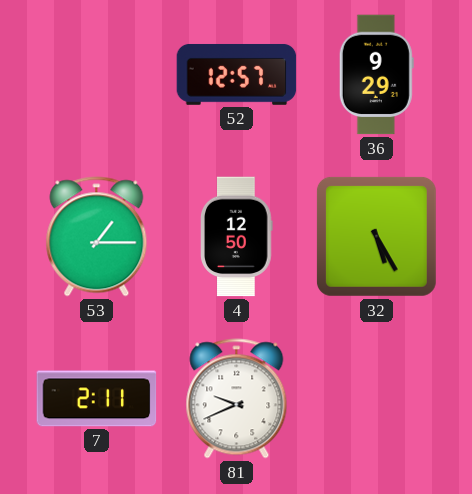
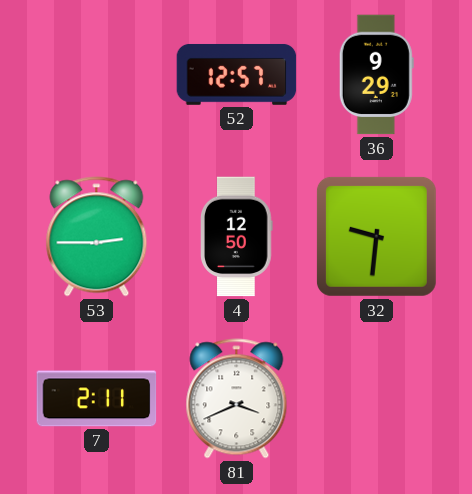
53: 1:15 -> 2:45 (97, 237)
32: 5:25 -> 9:31 (376, 236)
81: 9:41 -> 3:41 (237, 399)
